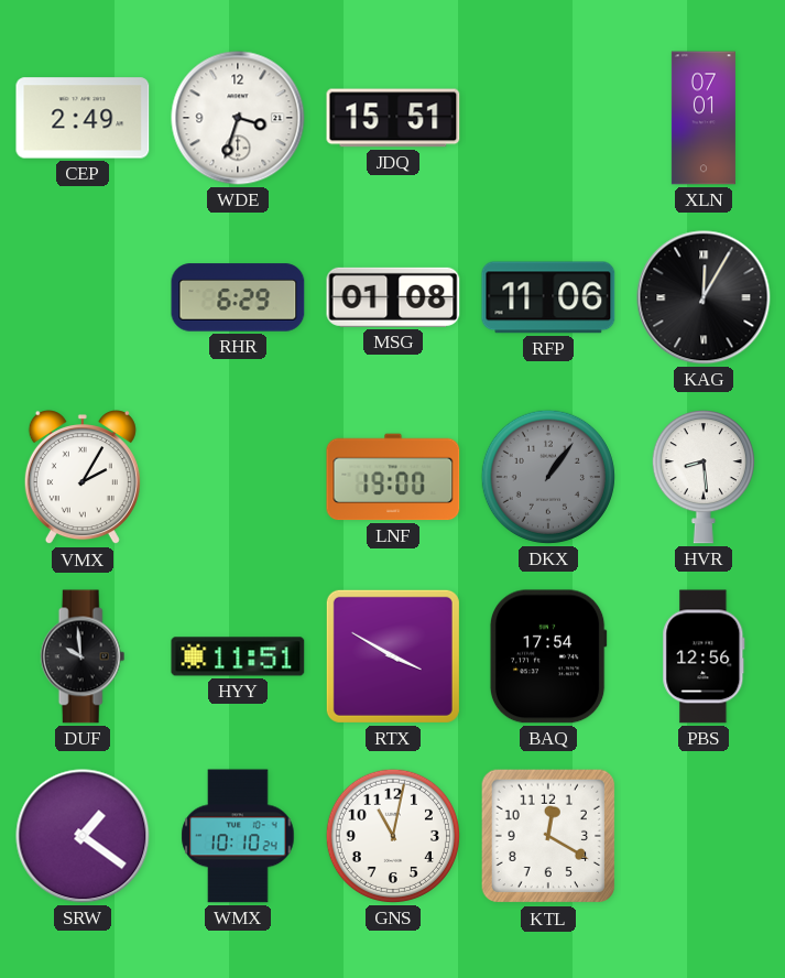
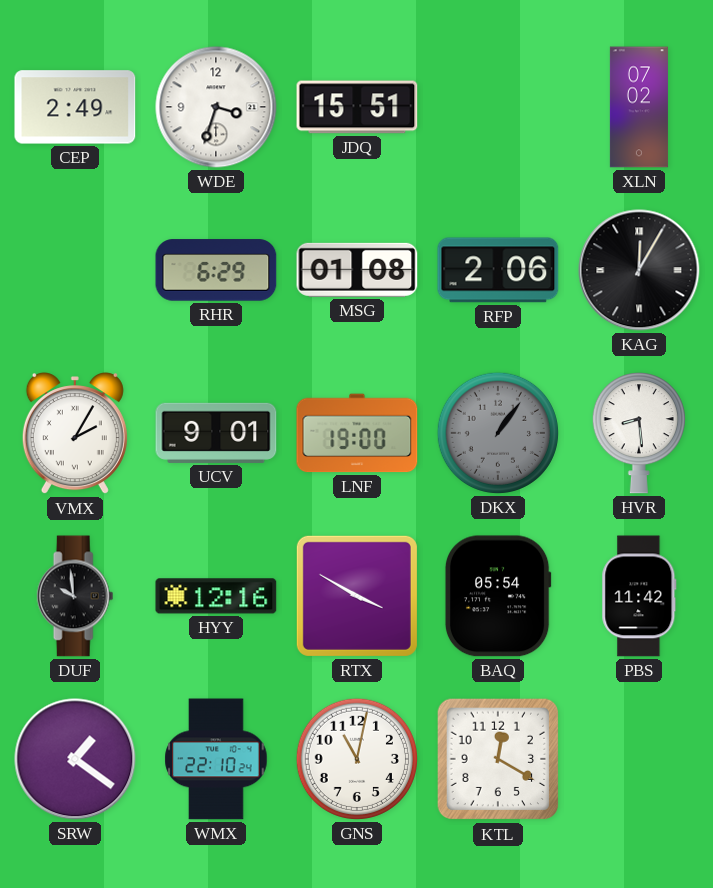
XLN: 07:01 -> 07:02 (639, 107)
RFP: 11:06 -> 2:06 (498, 270)
UCV: none -> 9:01 (216, 433)
HYY: 11:51 -> 12:16 (216, 596)
BAQ: 17:54 -> 05:54 (498, 596)
PBS: 12:56 -> 11:42 (639, 596)
WMX: 10:10 -> 22:10 (216, 759)
